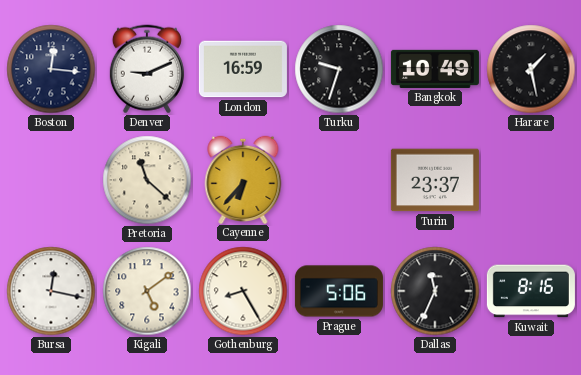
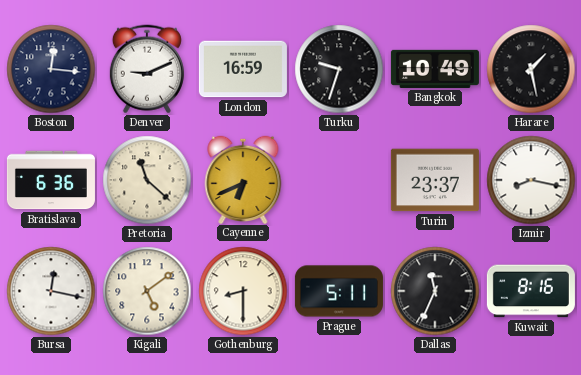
Bratislava: none -> 6:36 (51, 180)
Cayenne: 6:37 -> 6:41 (243, 179)
Izmir: none -> 8:17 (531, 180)
Gothenburg: 8:25 -> 8:30 (243, 291)
Prague: 5:06 -> 5:11 (339, 291)
